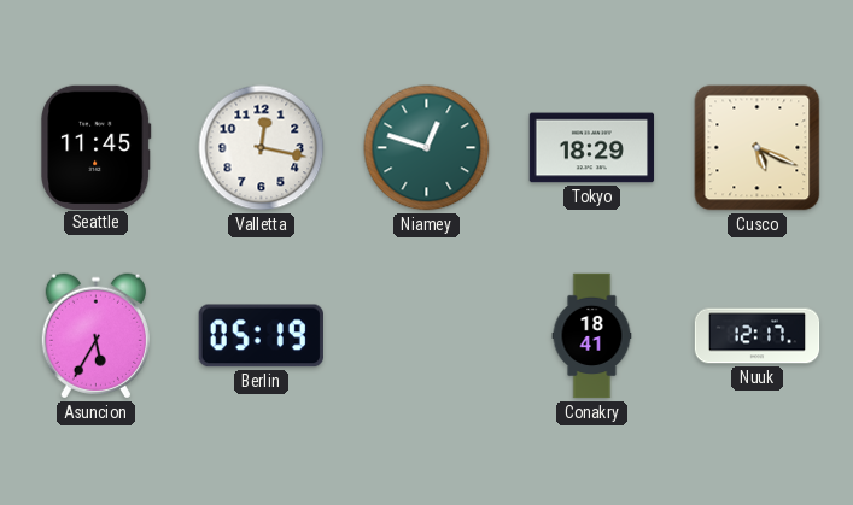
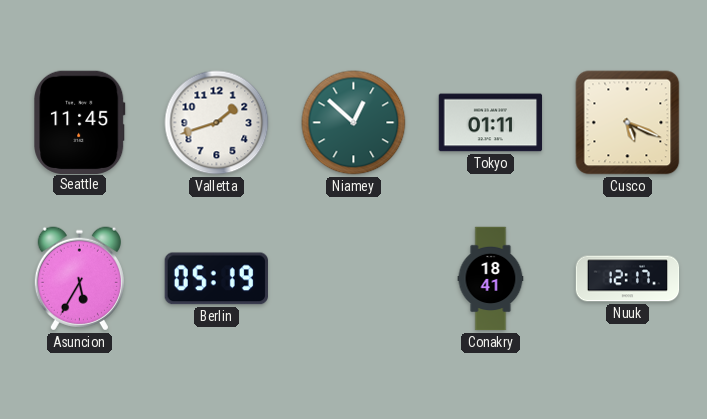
Valletta: 12:17 -> 1:42 (217, 123)
Niamey: 12:48 -> 12:52 (354, 123)
Tokyo: 18:29 -> 01:11 (491, 123)
